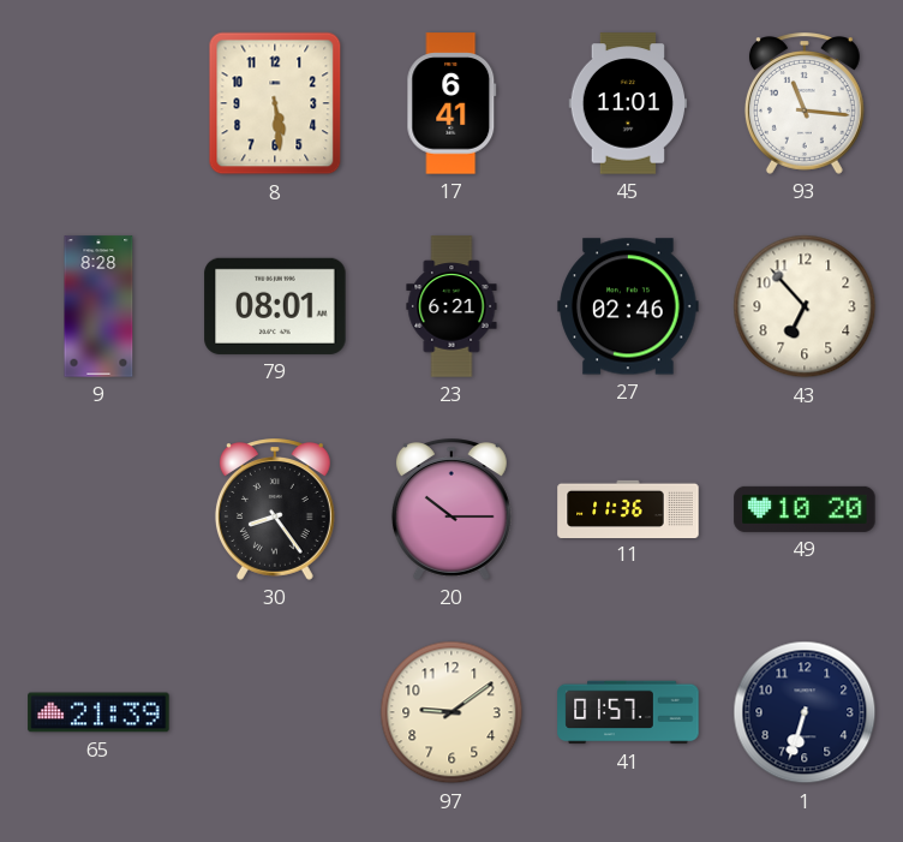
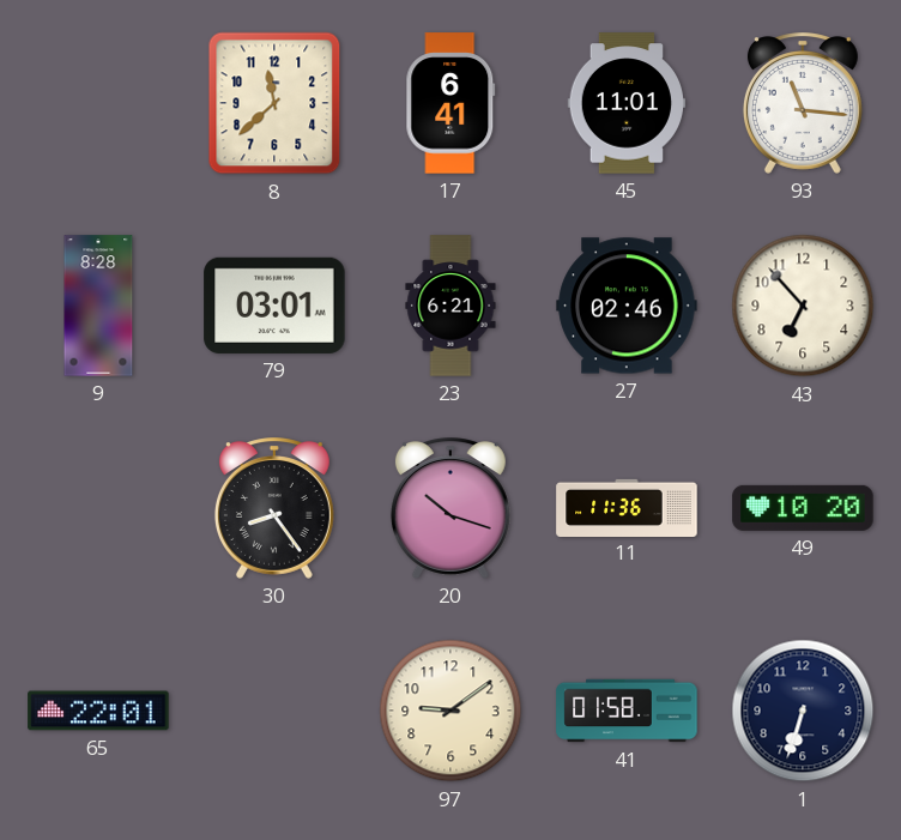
8: 5:29 -> 11:38 (274, 103)
79: 08:01 -> 03:01 (274, 306)
20: 10:15 -> 10:18 (450, 508)
65: 21:39 -> 22:01 (98, 711)
41: 01:57 -> 01:58 (627, 711)
